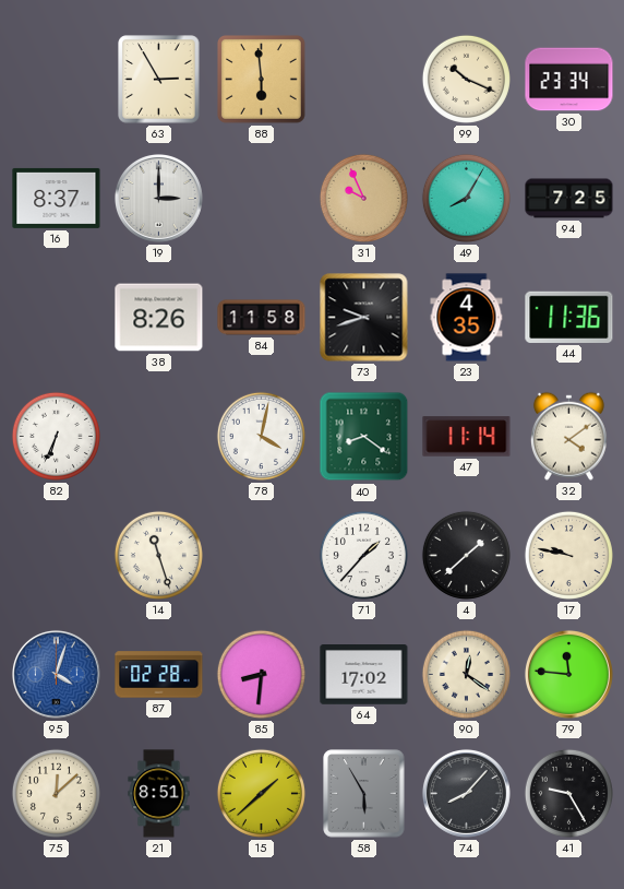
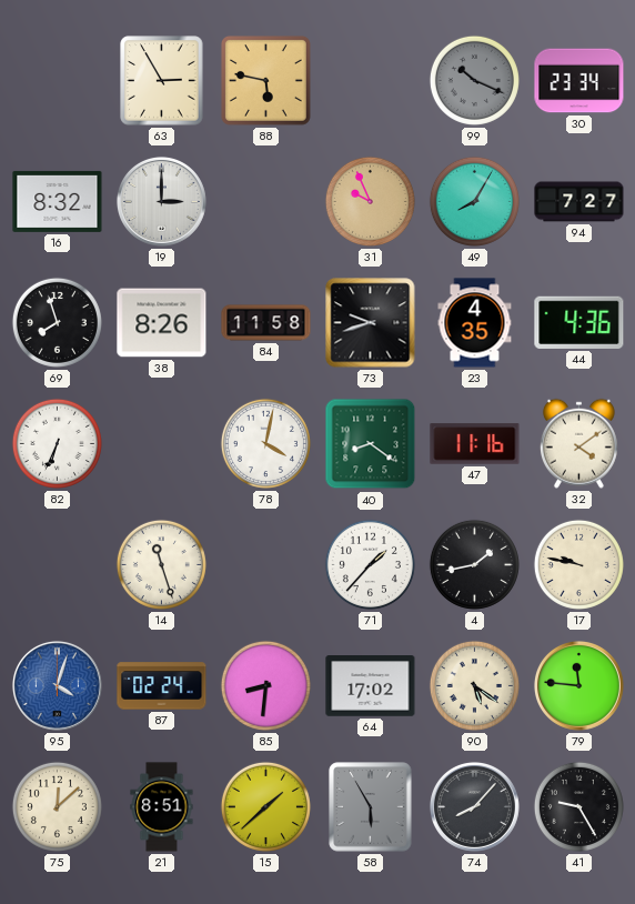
88: 5:59 -> 5:47 (265, 80)
99 dial: cream -> grey (474, 80)
16: 8:37 -> 8:32 (58, 201)
94: 7:25 -> 7:27 (579, 202)
69: none -> 7:57 (57, 322)
44: 11:36 -> 4:36 (579, 322)
47: 11:14 -> 11:16 (475, 444)
4: 1:38 -> 1:43 (474, 564)
87: 02:28 -> 02:24 (162, 686)
90: 12:21 -> 5:21 (474, 685)
